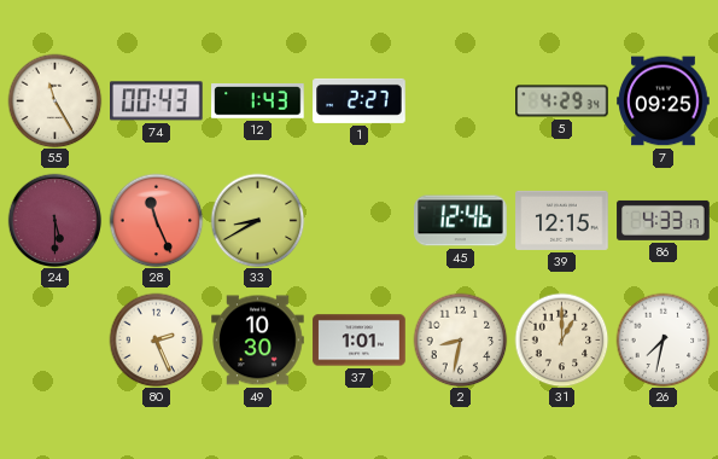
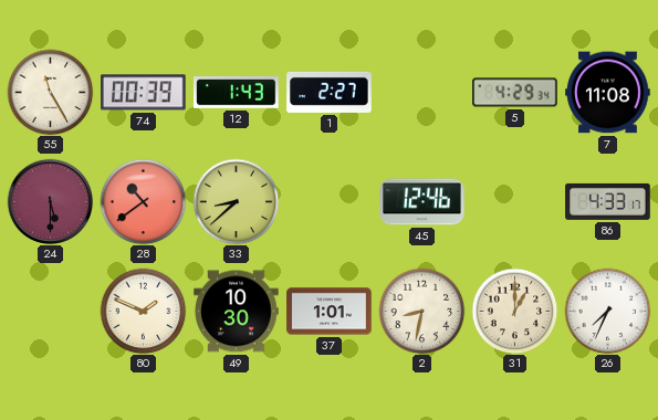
74: 00:43 -> 00:39 (144, 93)
7: 09:25 -> 11:08 (608, 93)
28: 11:26 -> 10:39 (143, 201)
33: 8:40 -> 8:38 (236, 201)
39: 12:15 -> none (562, 220)
80: 2:26 -> 1:49 (143, 311)
26: 7:32 -> 7:34 (607, 311)
